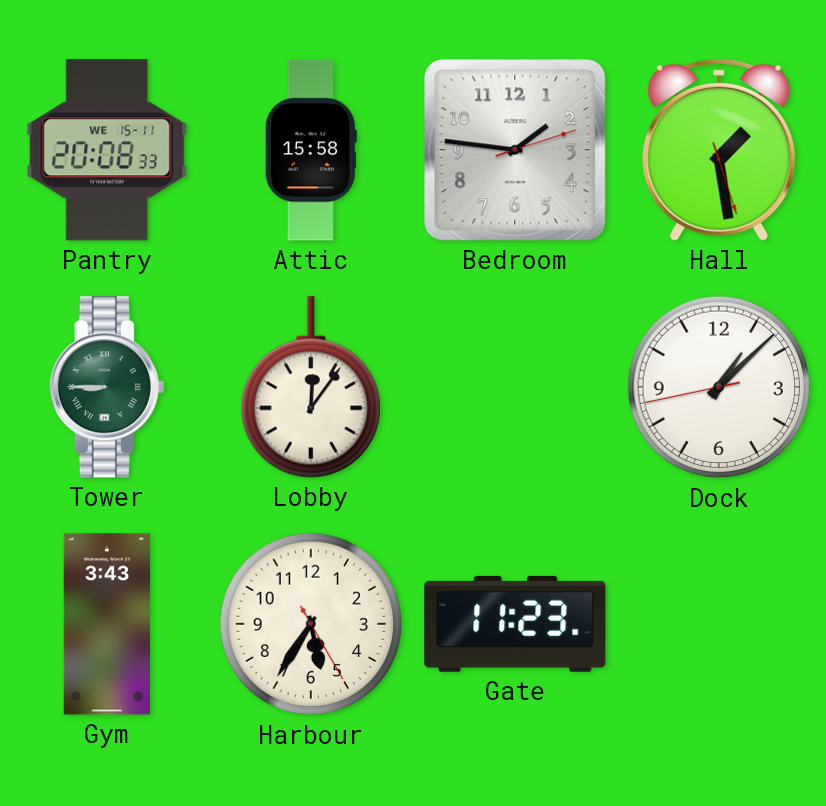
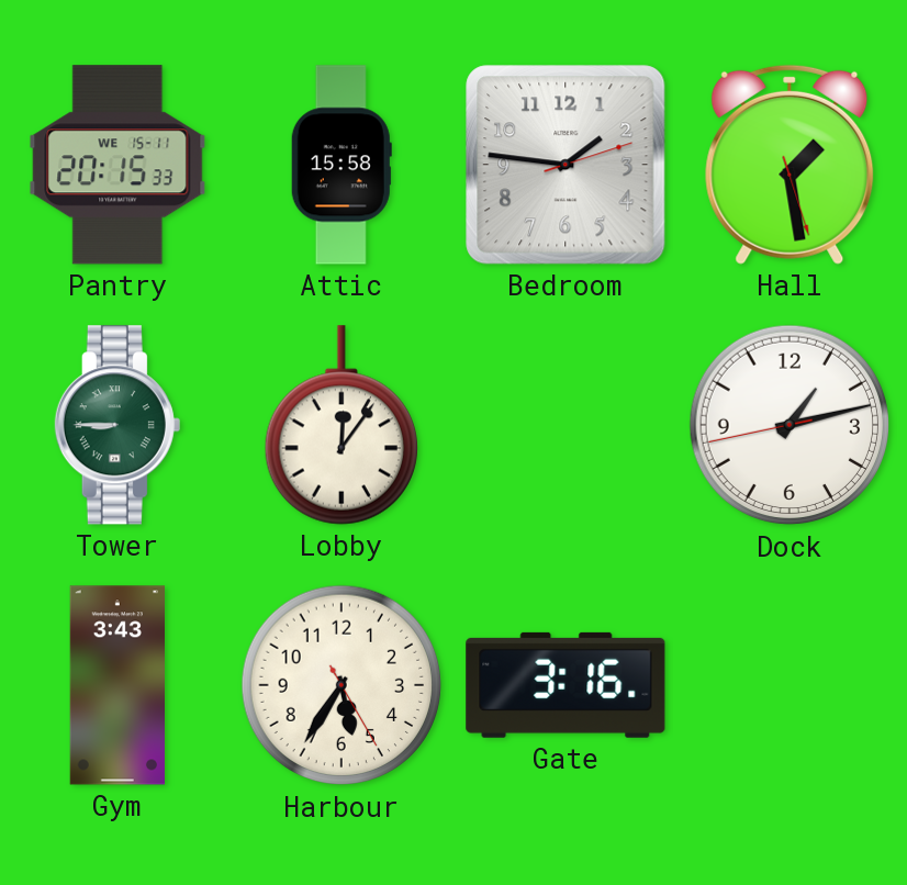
Pantry: 20:08 -> 20:15 (117, 165)
Dock: 1:07 -> 1:12 (790, 425)
Gate: 11:23 -> 3:16 (566, 685)
